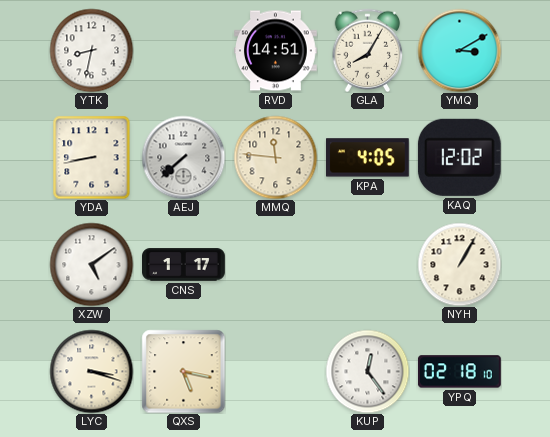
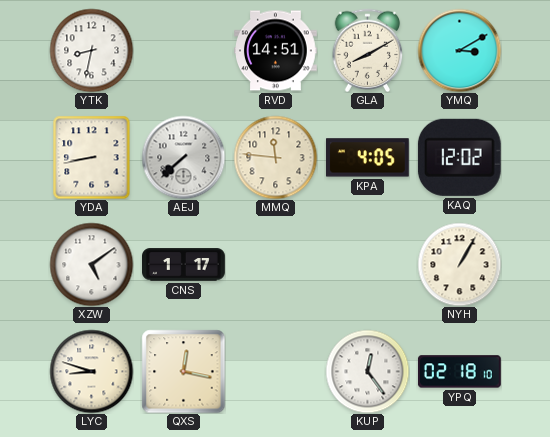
GLA: 8:05 -> 8:10 (368, 50)
LYC: 3:18 -> 8:48 (91, 371)
QXS: 5:17 -> 12:17 (183, 371)
